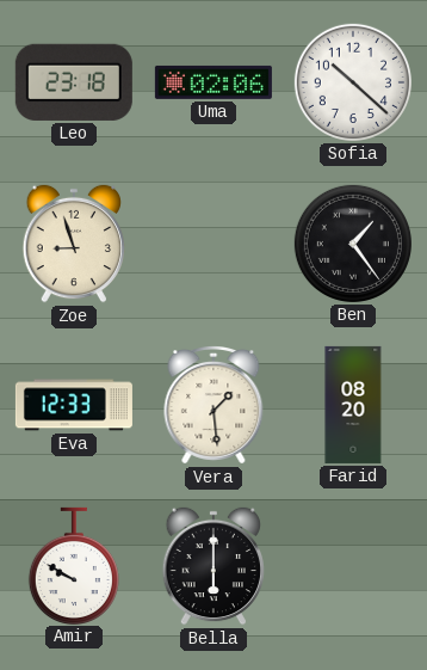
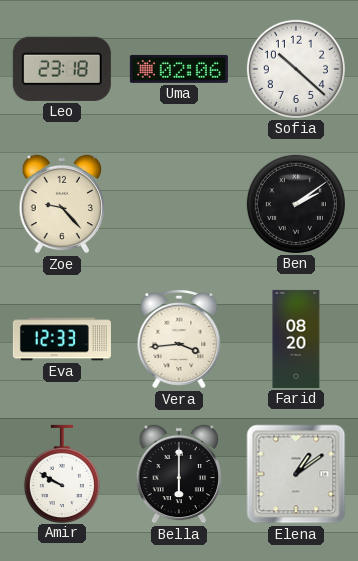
Zoe: 8:57 -> 9:23 (61, 204)
Ben: 1:24 -> 2:09 (296, 204)
Vera: 1:29 -> 3:44 (179, 340)
Elena: none -> 1:09 (296, 474)
